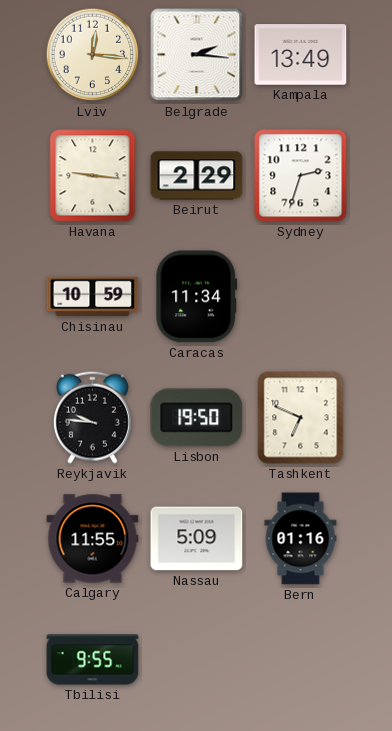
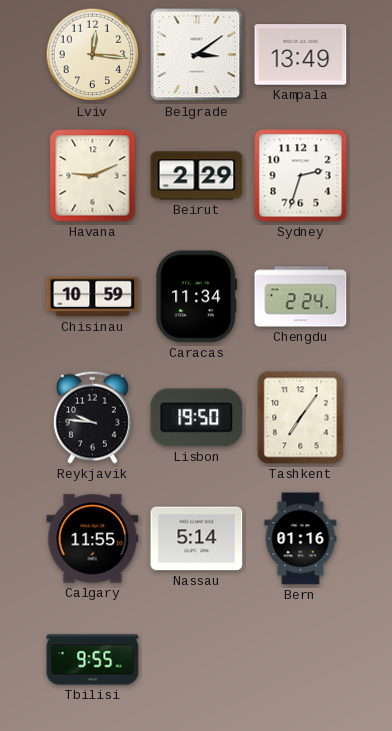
Belgrade: 2:16 -> 3:09 (197, 55)
Havana: 9:16 -> 9:11 (93, 176)
Chengdu: none -> 2:24 (301, 297)
Tashkent: 6:49 -> 7:06 (301, 418)
Nassau: 5:09 -> 5:14 (197, 539)
